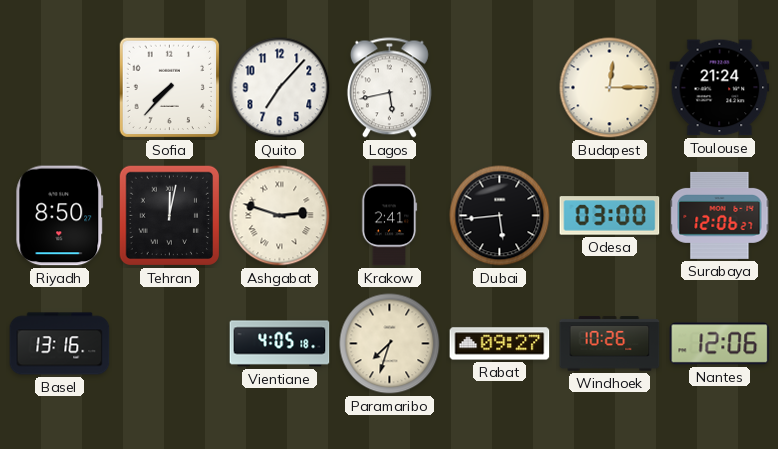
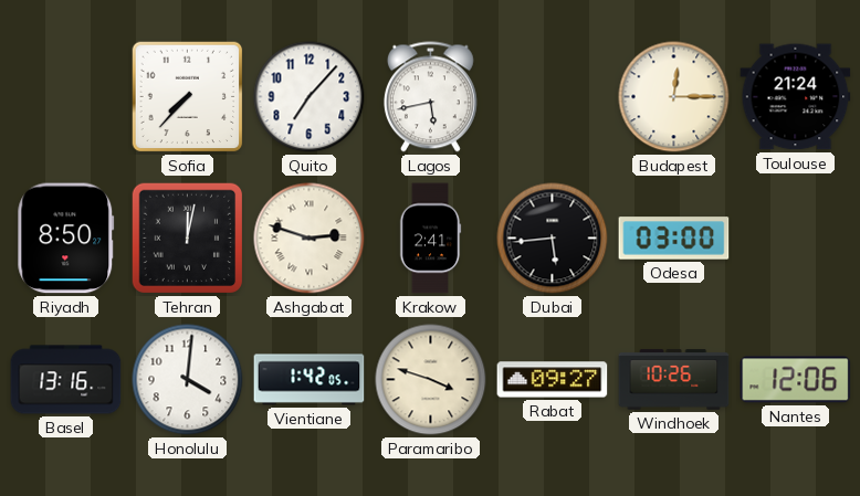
Surabaya: 12:06 -> none (720, 215)
Honolulu: none -> 4:01 (188, 380)
Vientiane: 4:05 -> 1:42 (310, 380)
Paramaribo: 7:33 -> 3:48 (431, 380)
